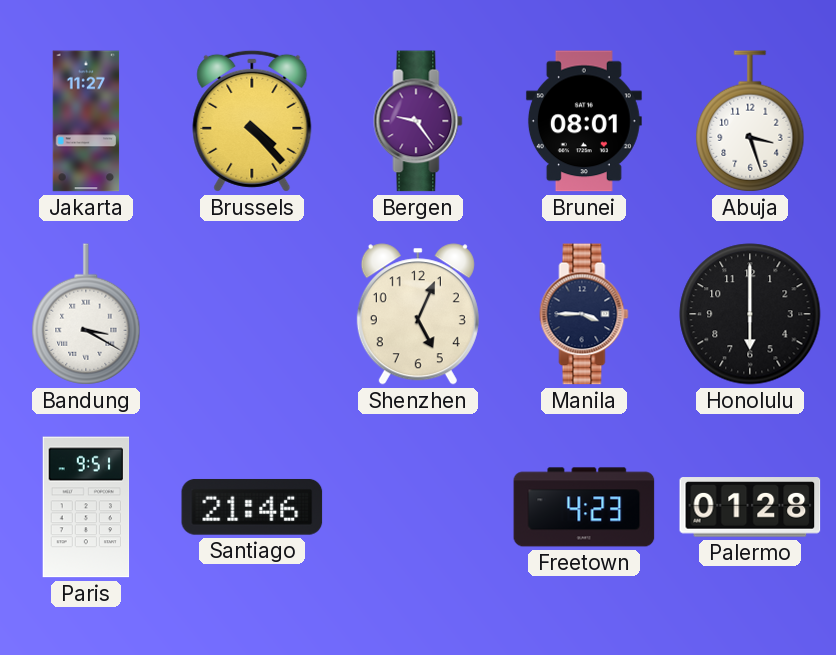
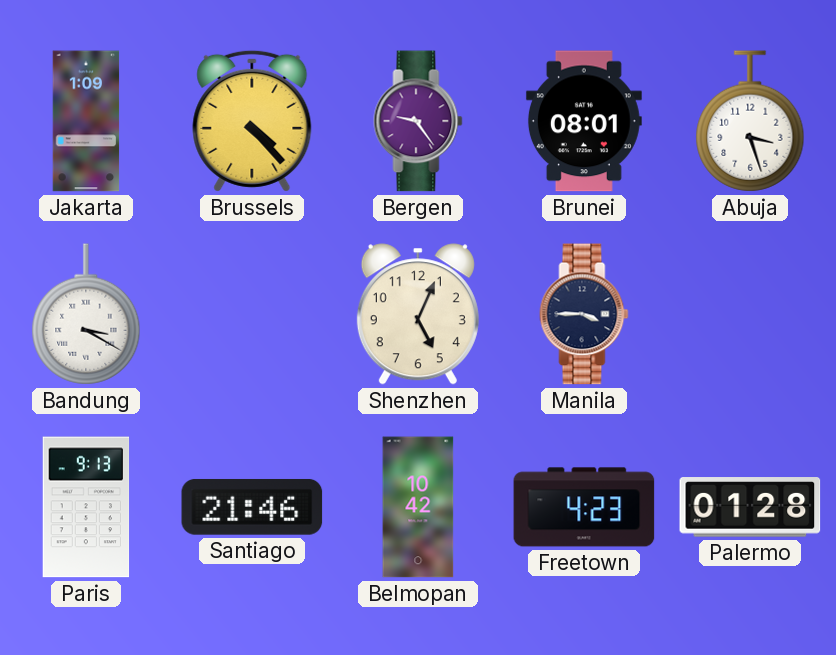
Jakarta: 11:27 -> 1:09 (86, 121)
Honolulu: 6:00 -> none (750, 314)
Paris: 9:51 -> 9:13 (86, 507)
Belmopan: none -> 10:42 (418, 507)
